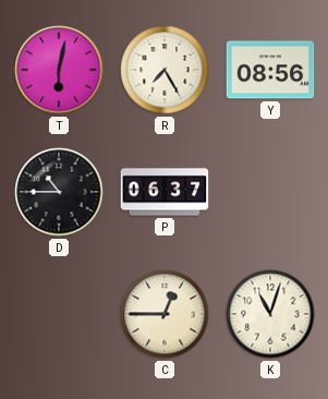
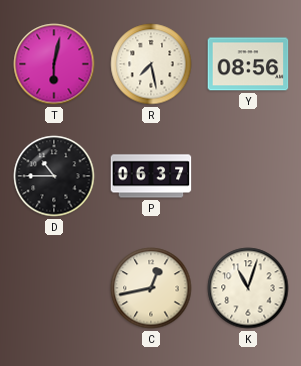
R: 7:25 -> 7:28 (151, 64)
C: 12:45 -> 12:43 (151, 288)
